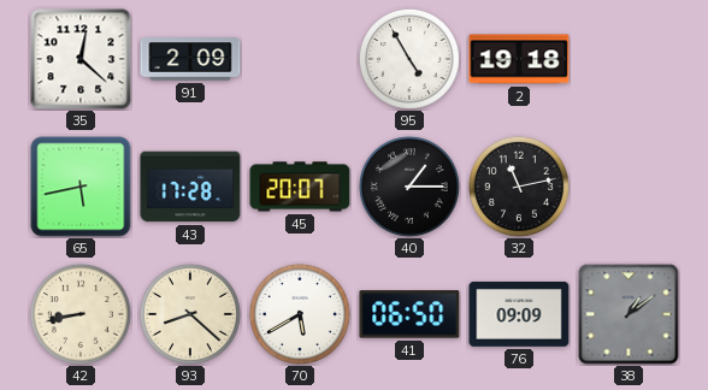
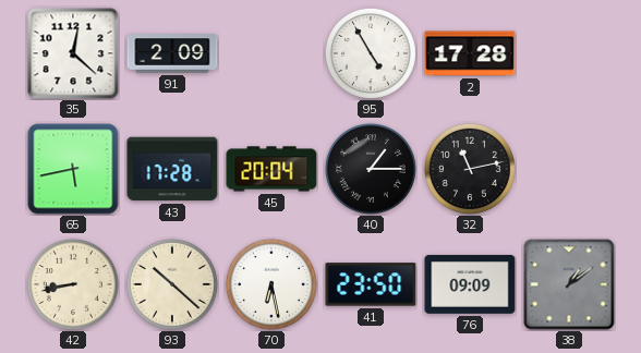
2: 19:18 -> 17:28 (470, 53)
45: 20:07 -> 20:04 (271, 169)
93: 8:22 -> 10:22 (172, 284)
70: 5:40 -> 6:28 (271, 284)
41: 06:50 -> 23:50 (371, 284)
